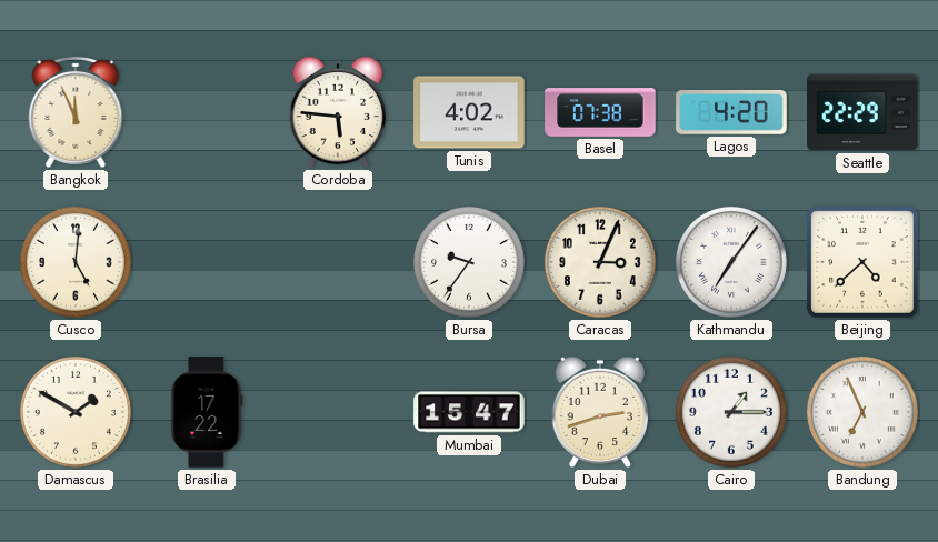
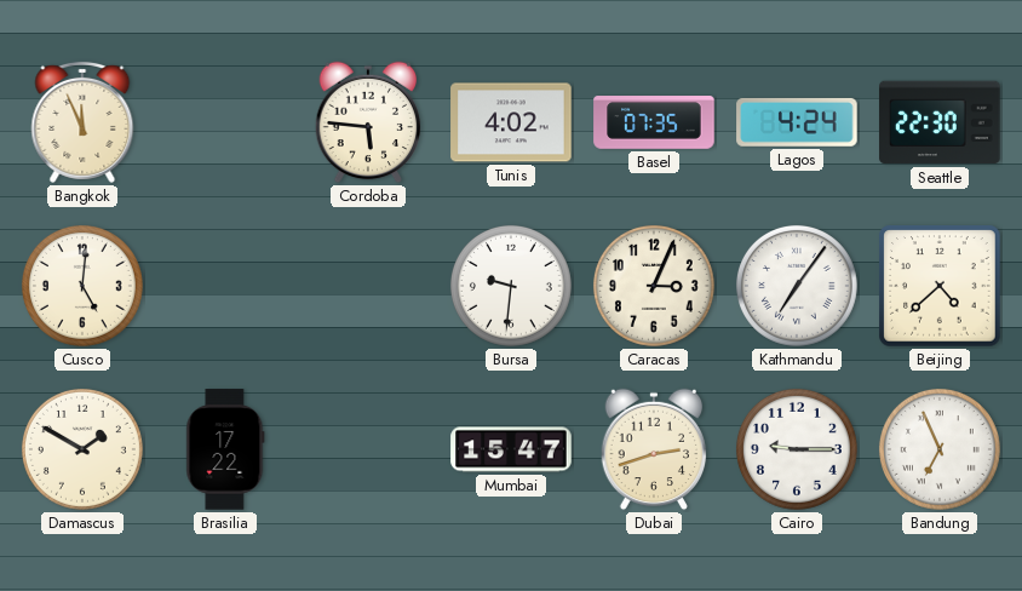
Basel: 07:38 -> 07:35 (654, 122)
Lagos: 4:20 -> 4:24 (797, 122)
Seattle: 22:29 -> 22:30 (940, 122)
Bursa: 9:36 -> 9:31 (511, 286)
Cairo: 1:15 -> 9:15 (797, 449)
